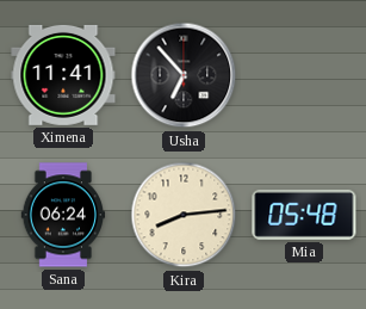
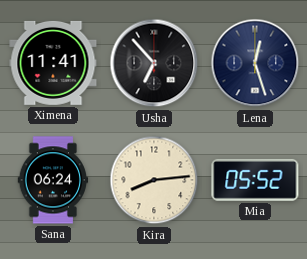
Lena: none -> 12:27 (255, 63)
Mia: 05:48 -> 05:52 (255, 180)
